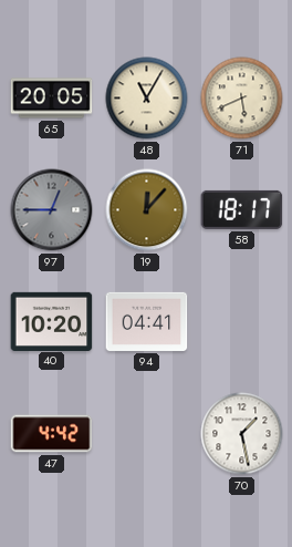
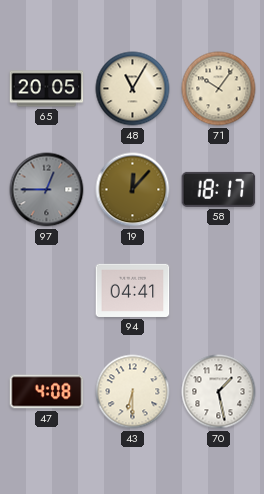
71: 5:41 -> 10:06 (219, 89)
40: 10:20 -> none (52, 321)
47: 4:42 -> 4:08 (47, 392)
43: none -> 6:30 (133, 392)
